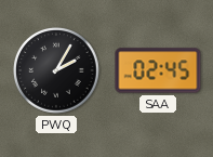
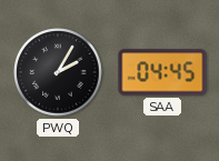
SAA: 02:45 -> 04:45 (162, 72)
